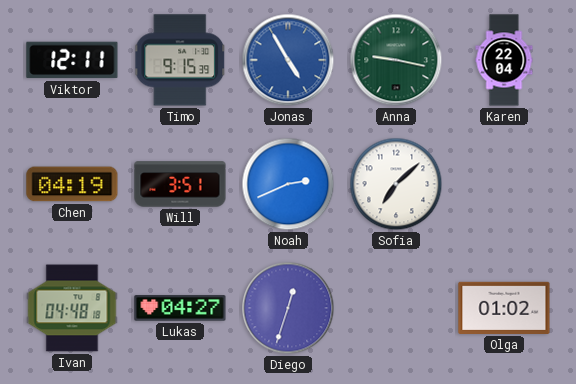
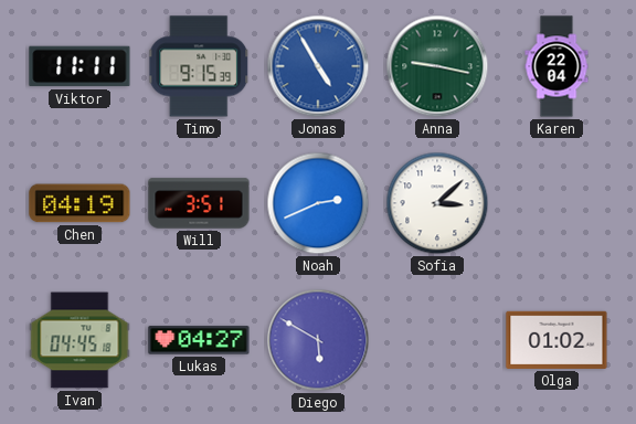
Viktor: 12:11 -> 11:11 (79, 66)
Sofia: 7:08 -> 3:08 (437, 203)
Ivan: 04:48 -> 04:45 (79, 340)
Diego: 12:33 -> 5:50 (318, 340)
